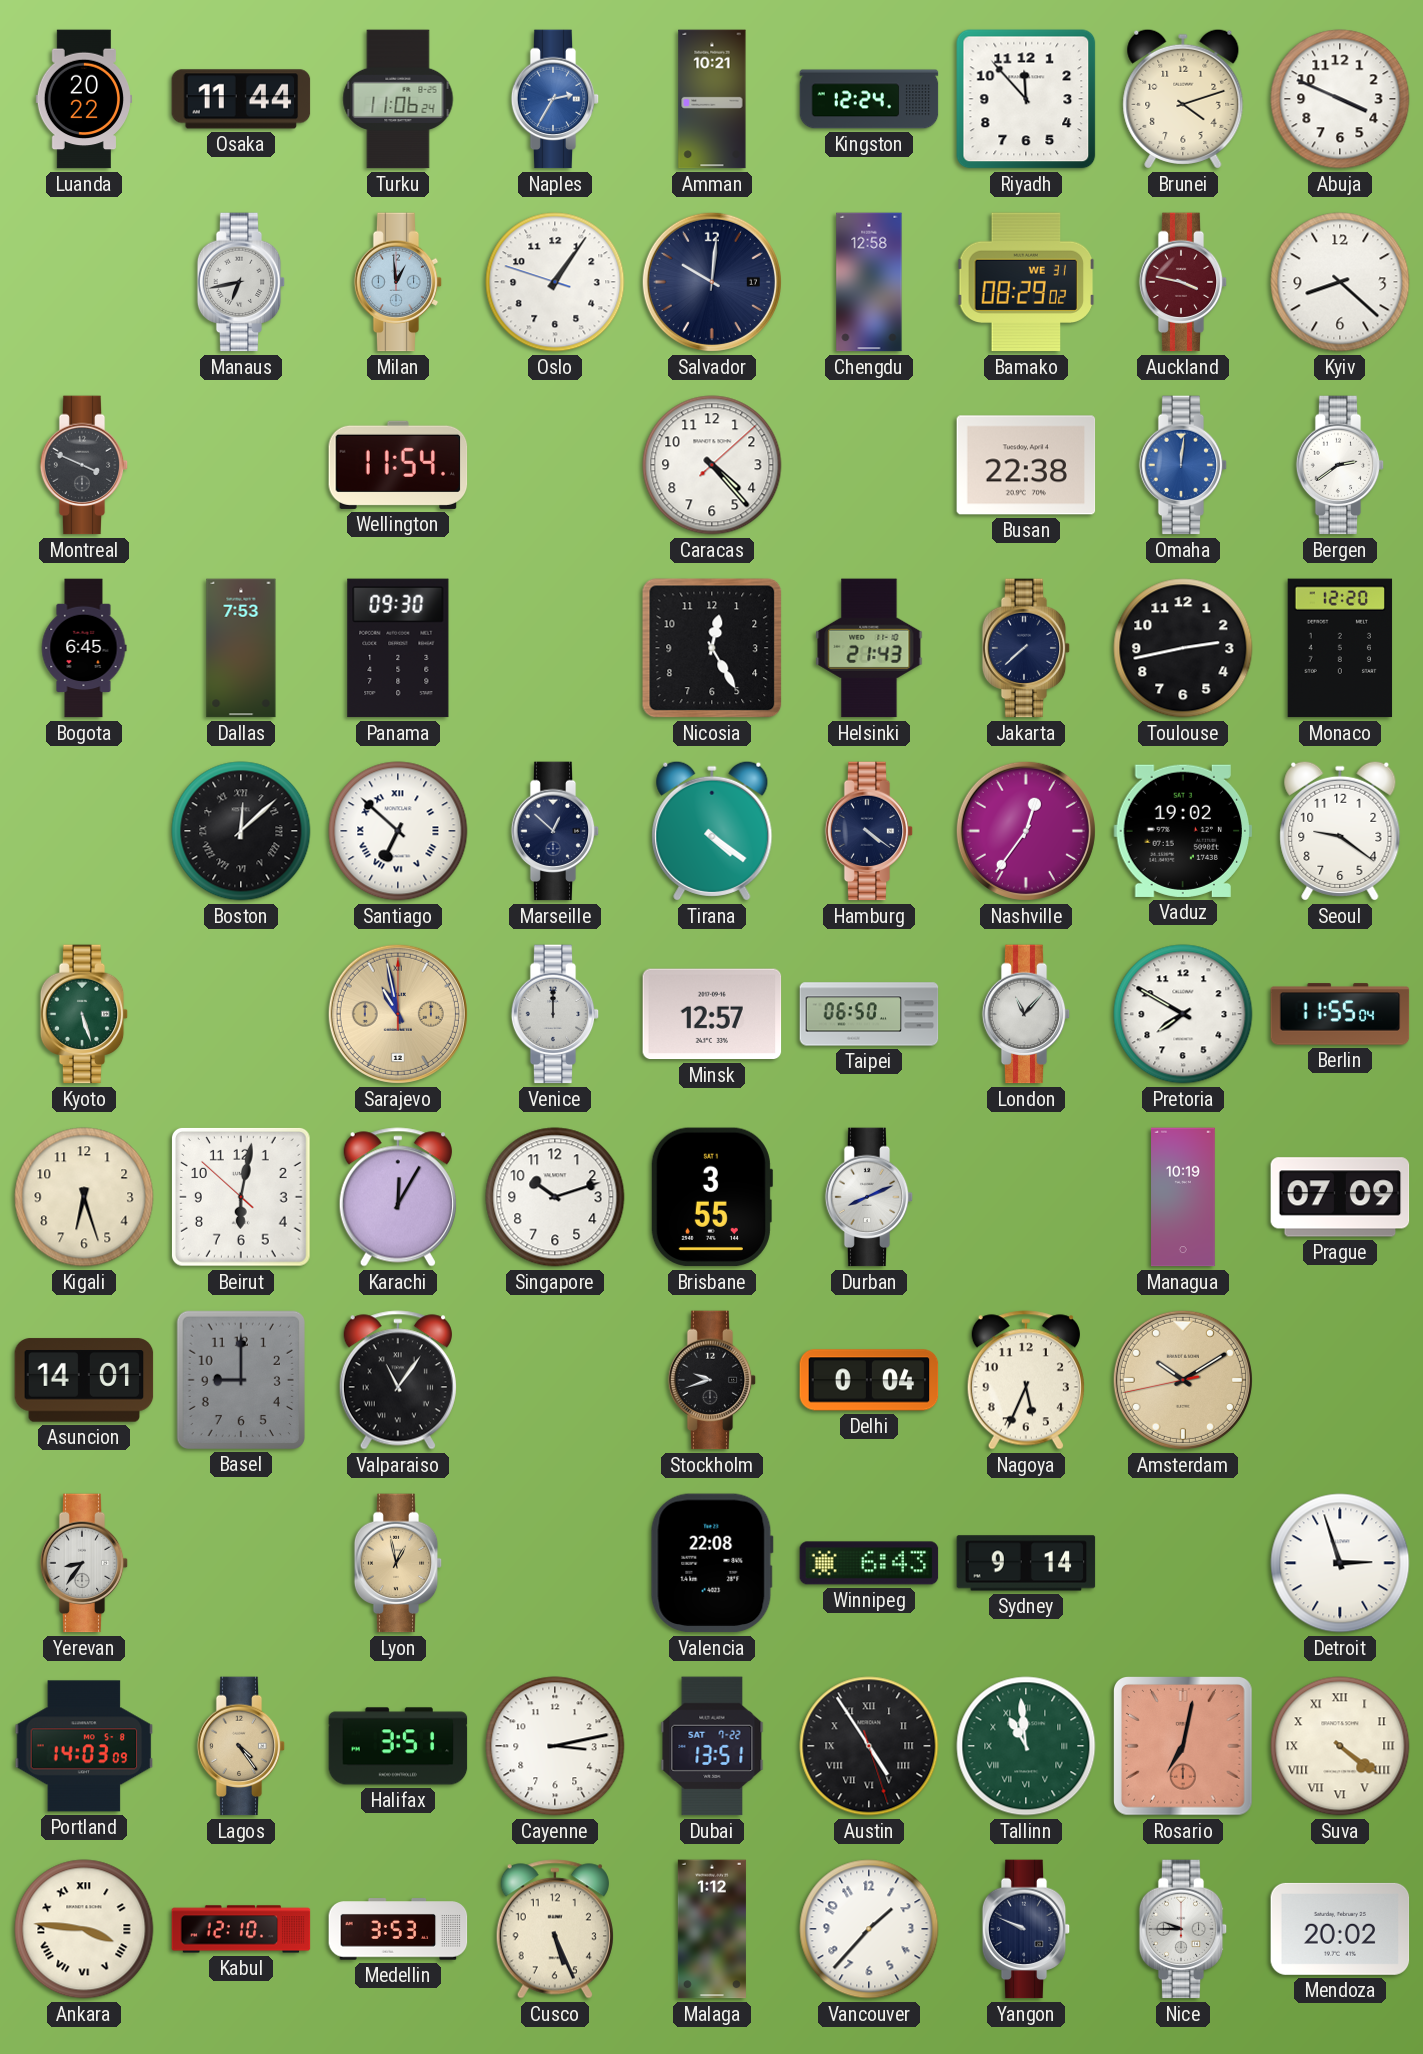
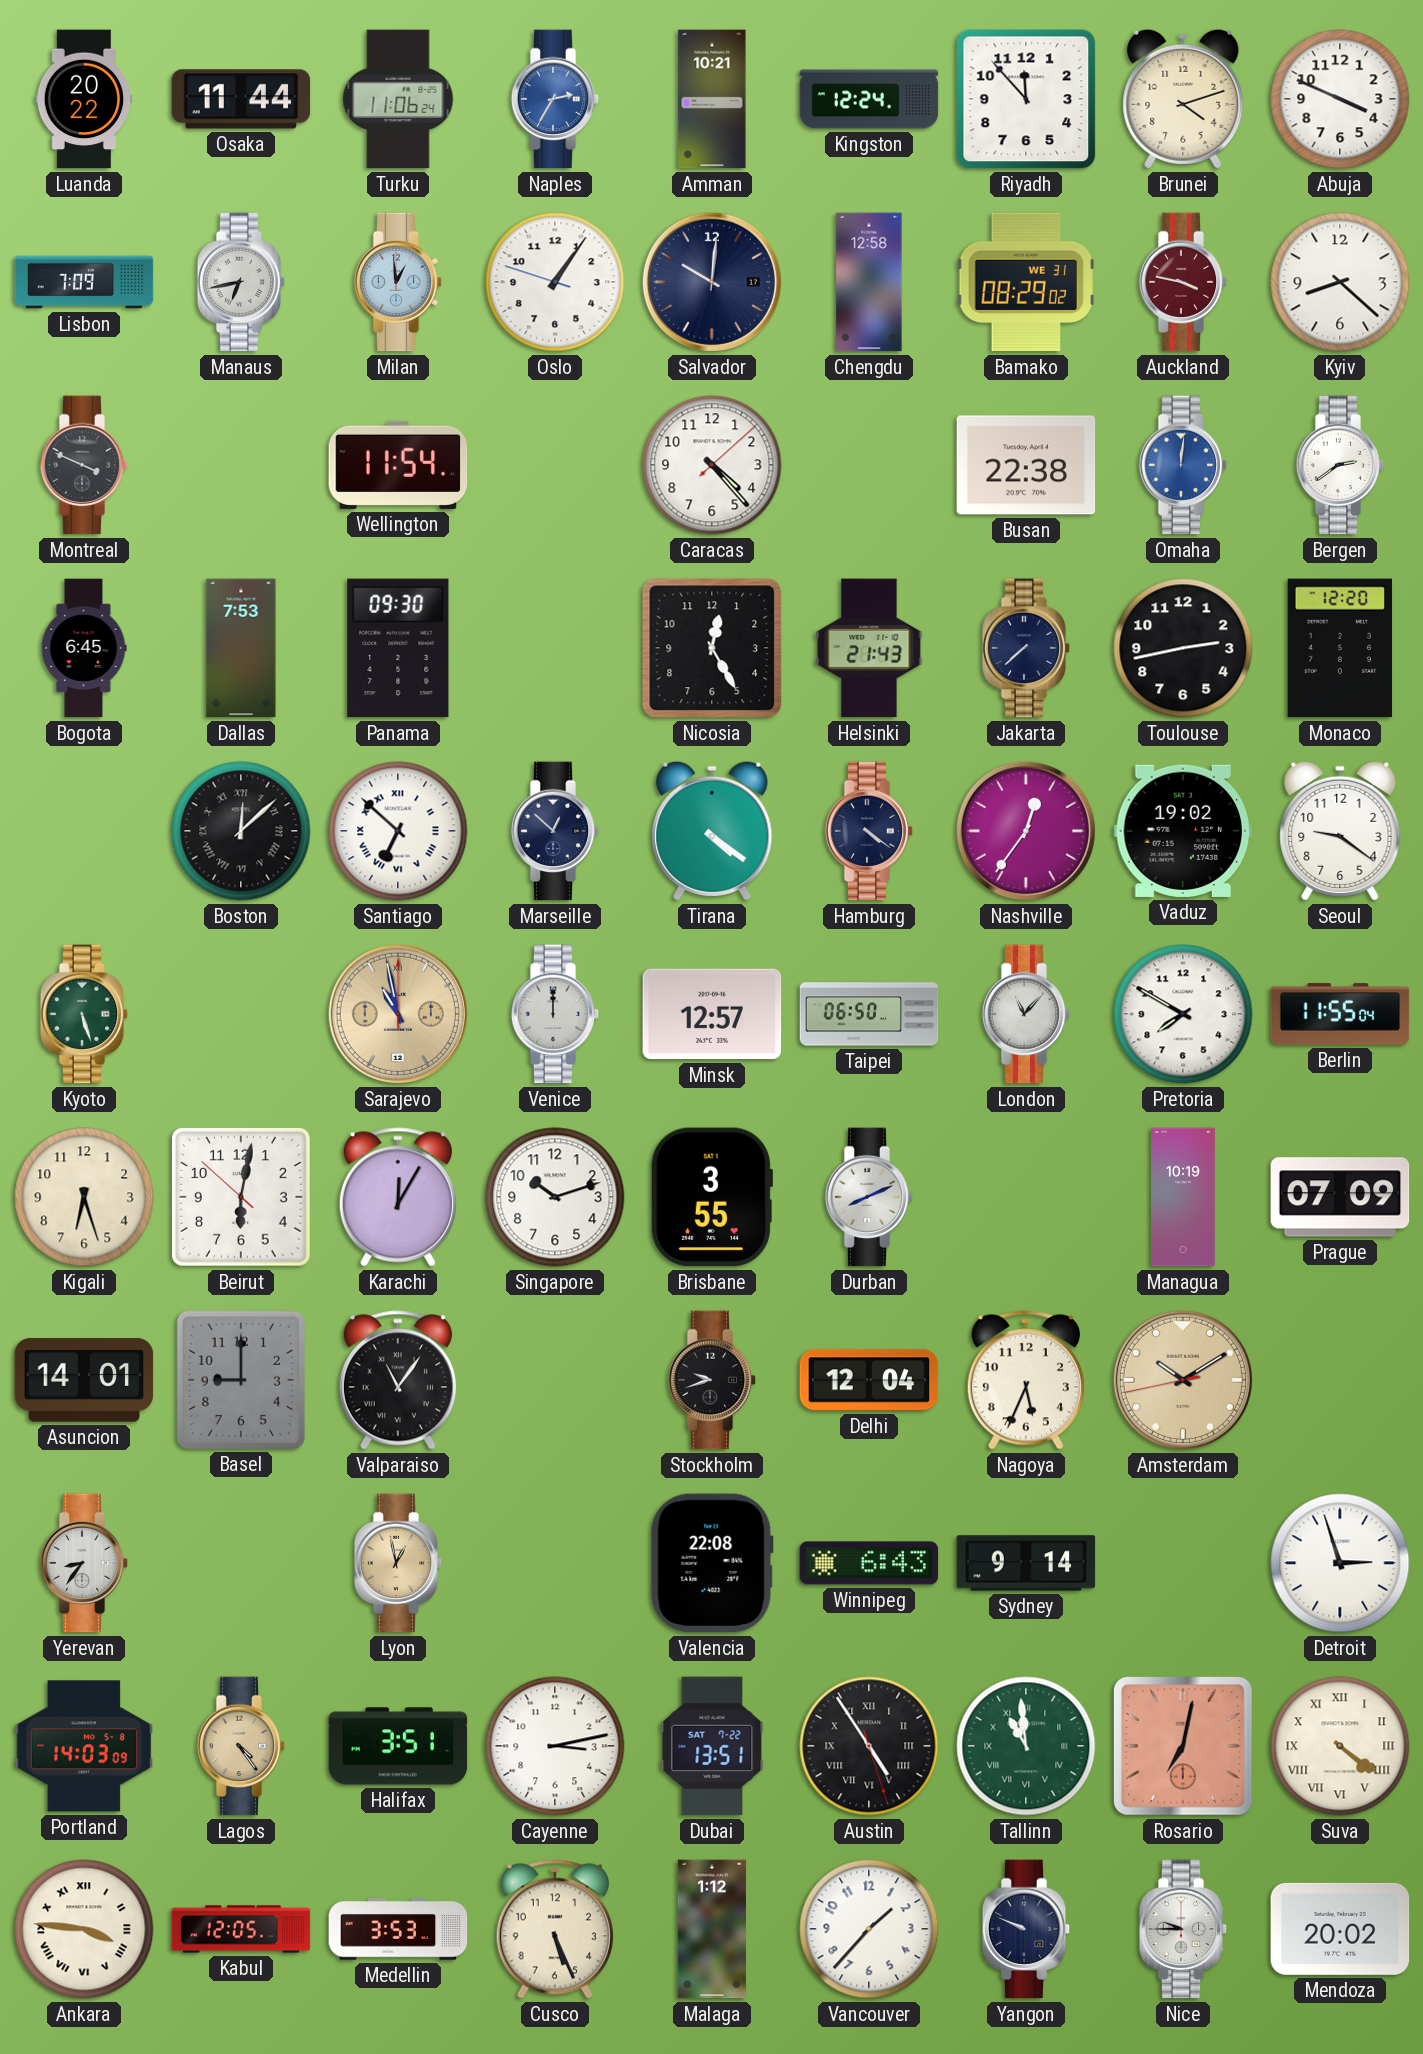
Lisbon: none -> 7:09 (84, 282)
Delhi: 0:04 -> 12:04 (869, 1380)
Kabul: 12:10 -> 12:05 (241, 1929)
